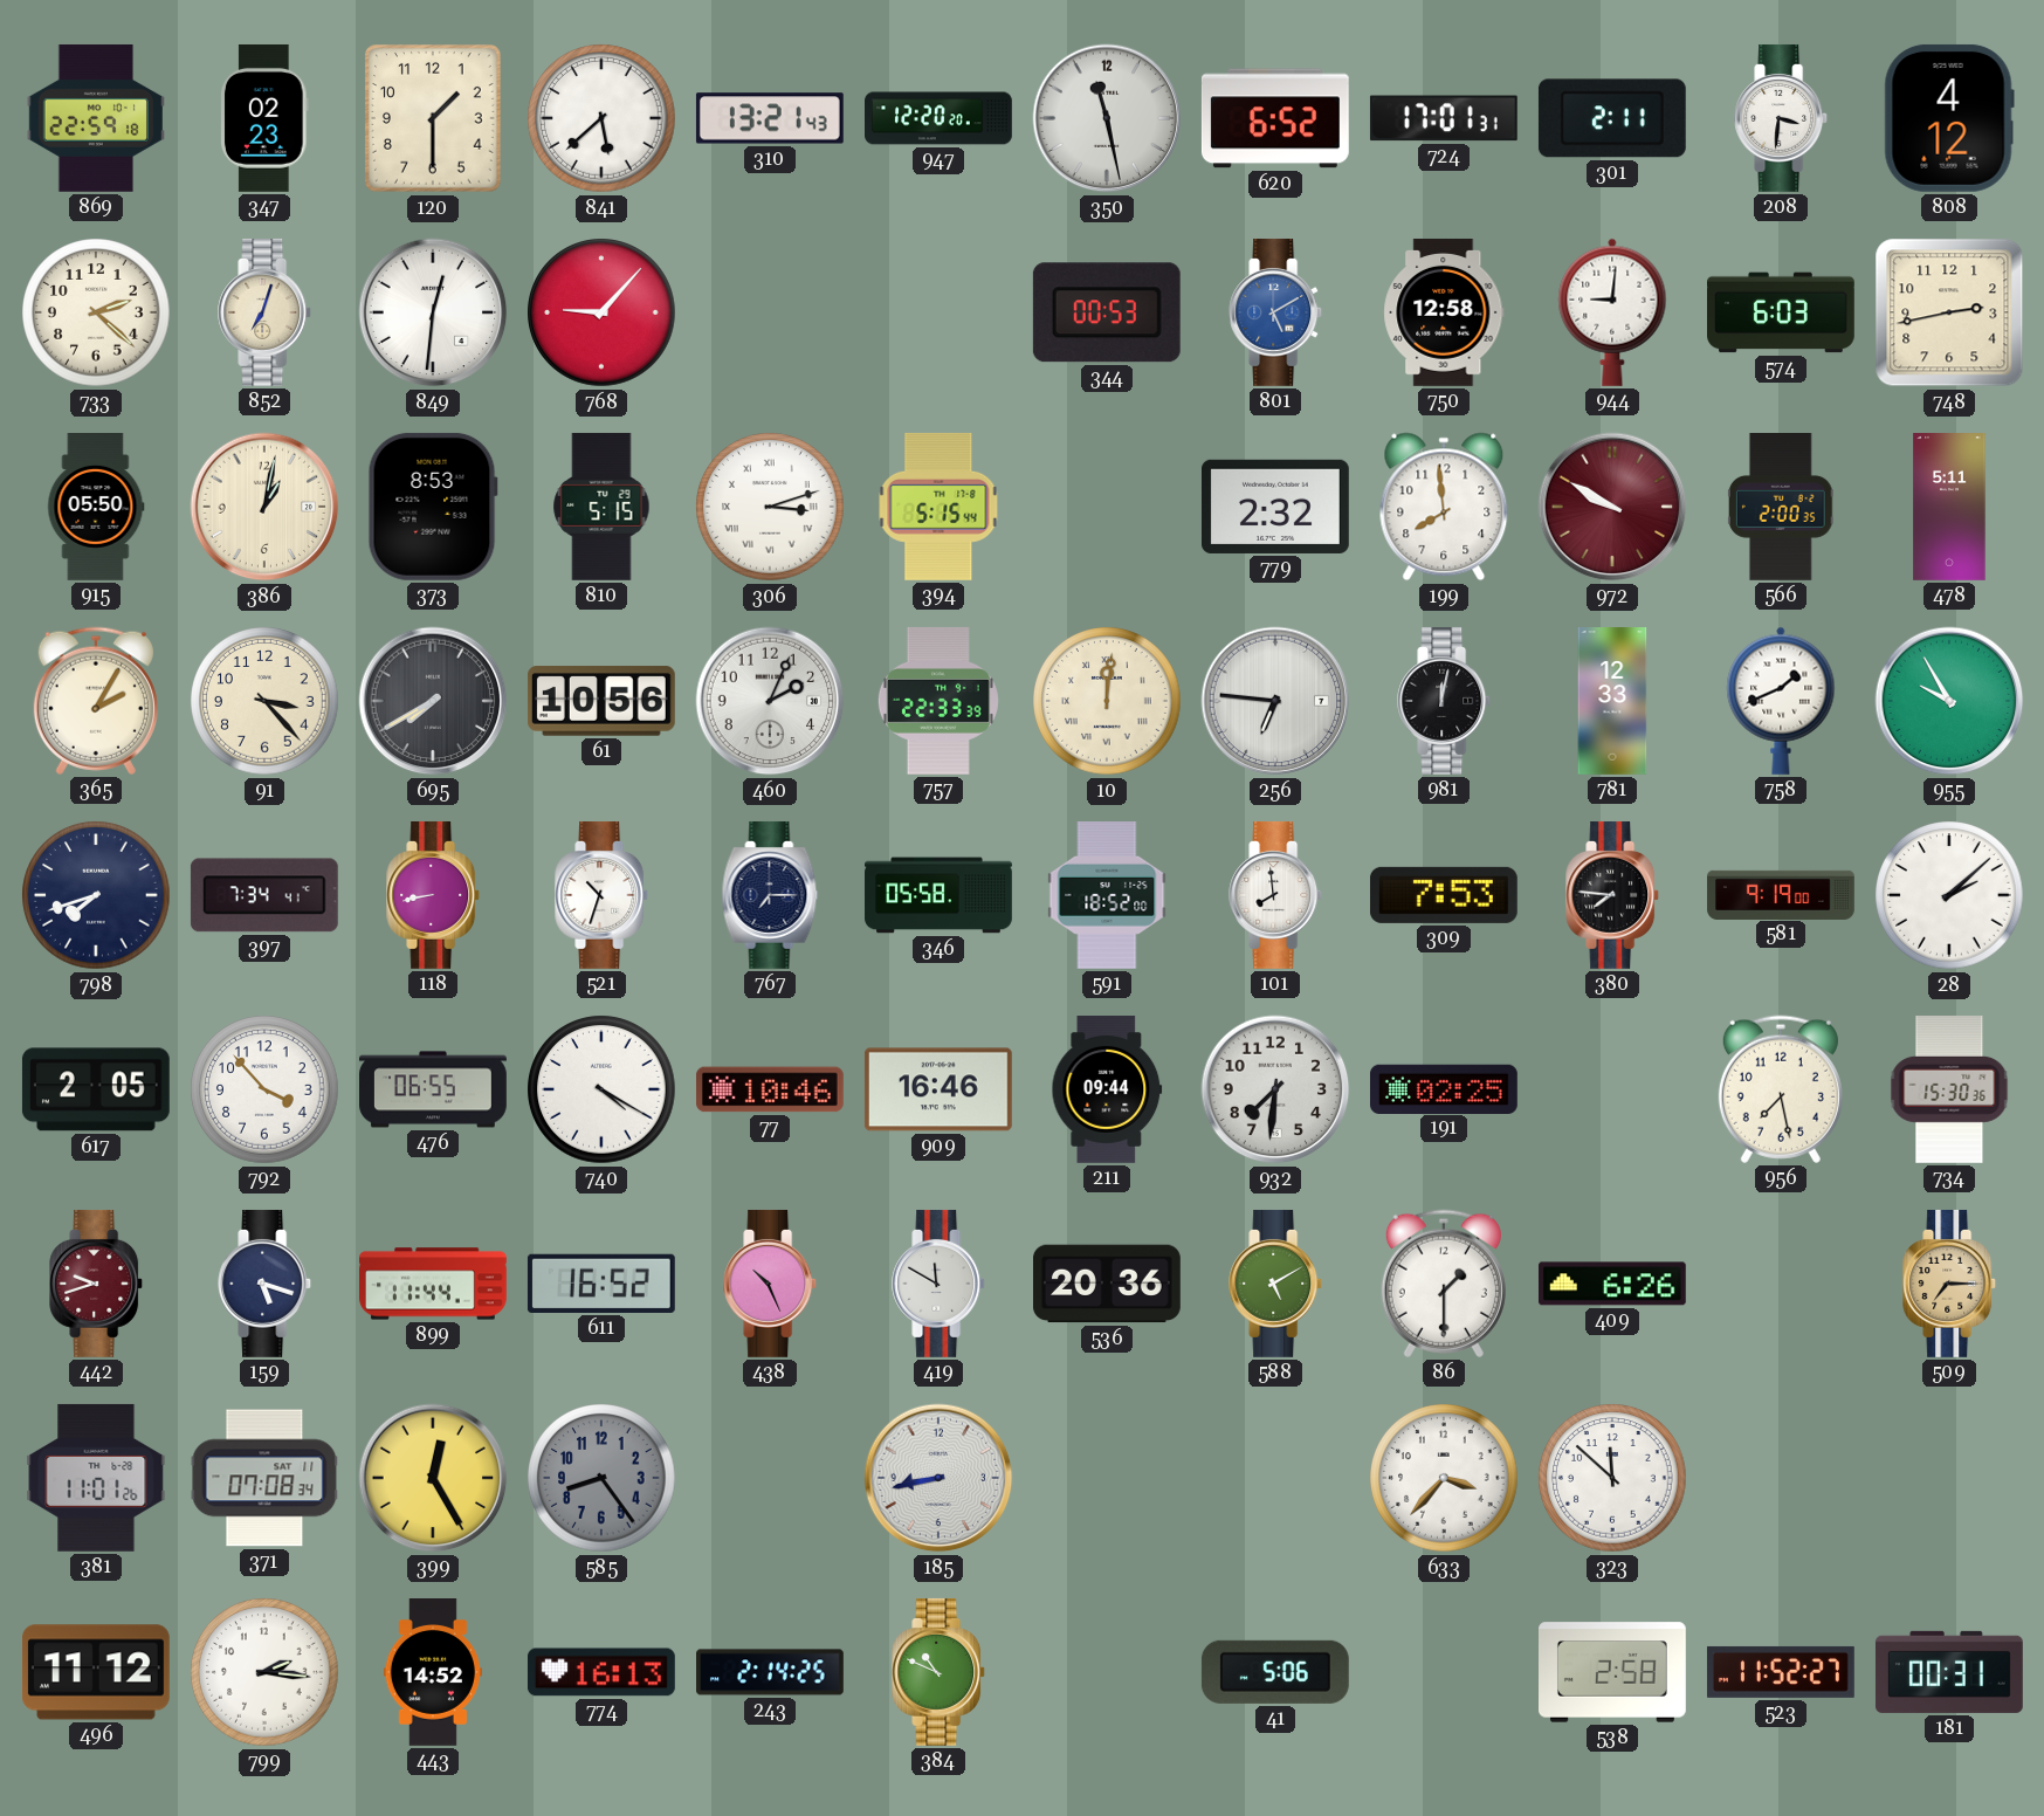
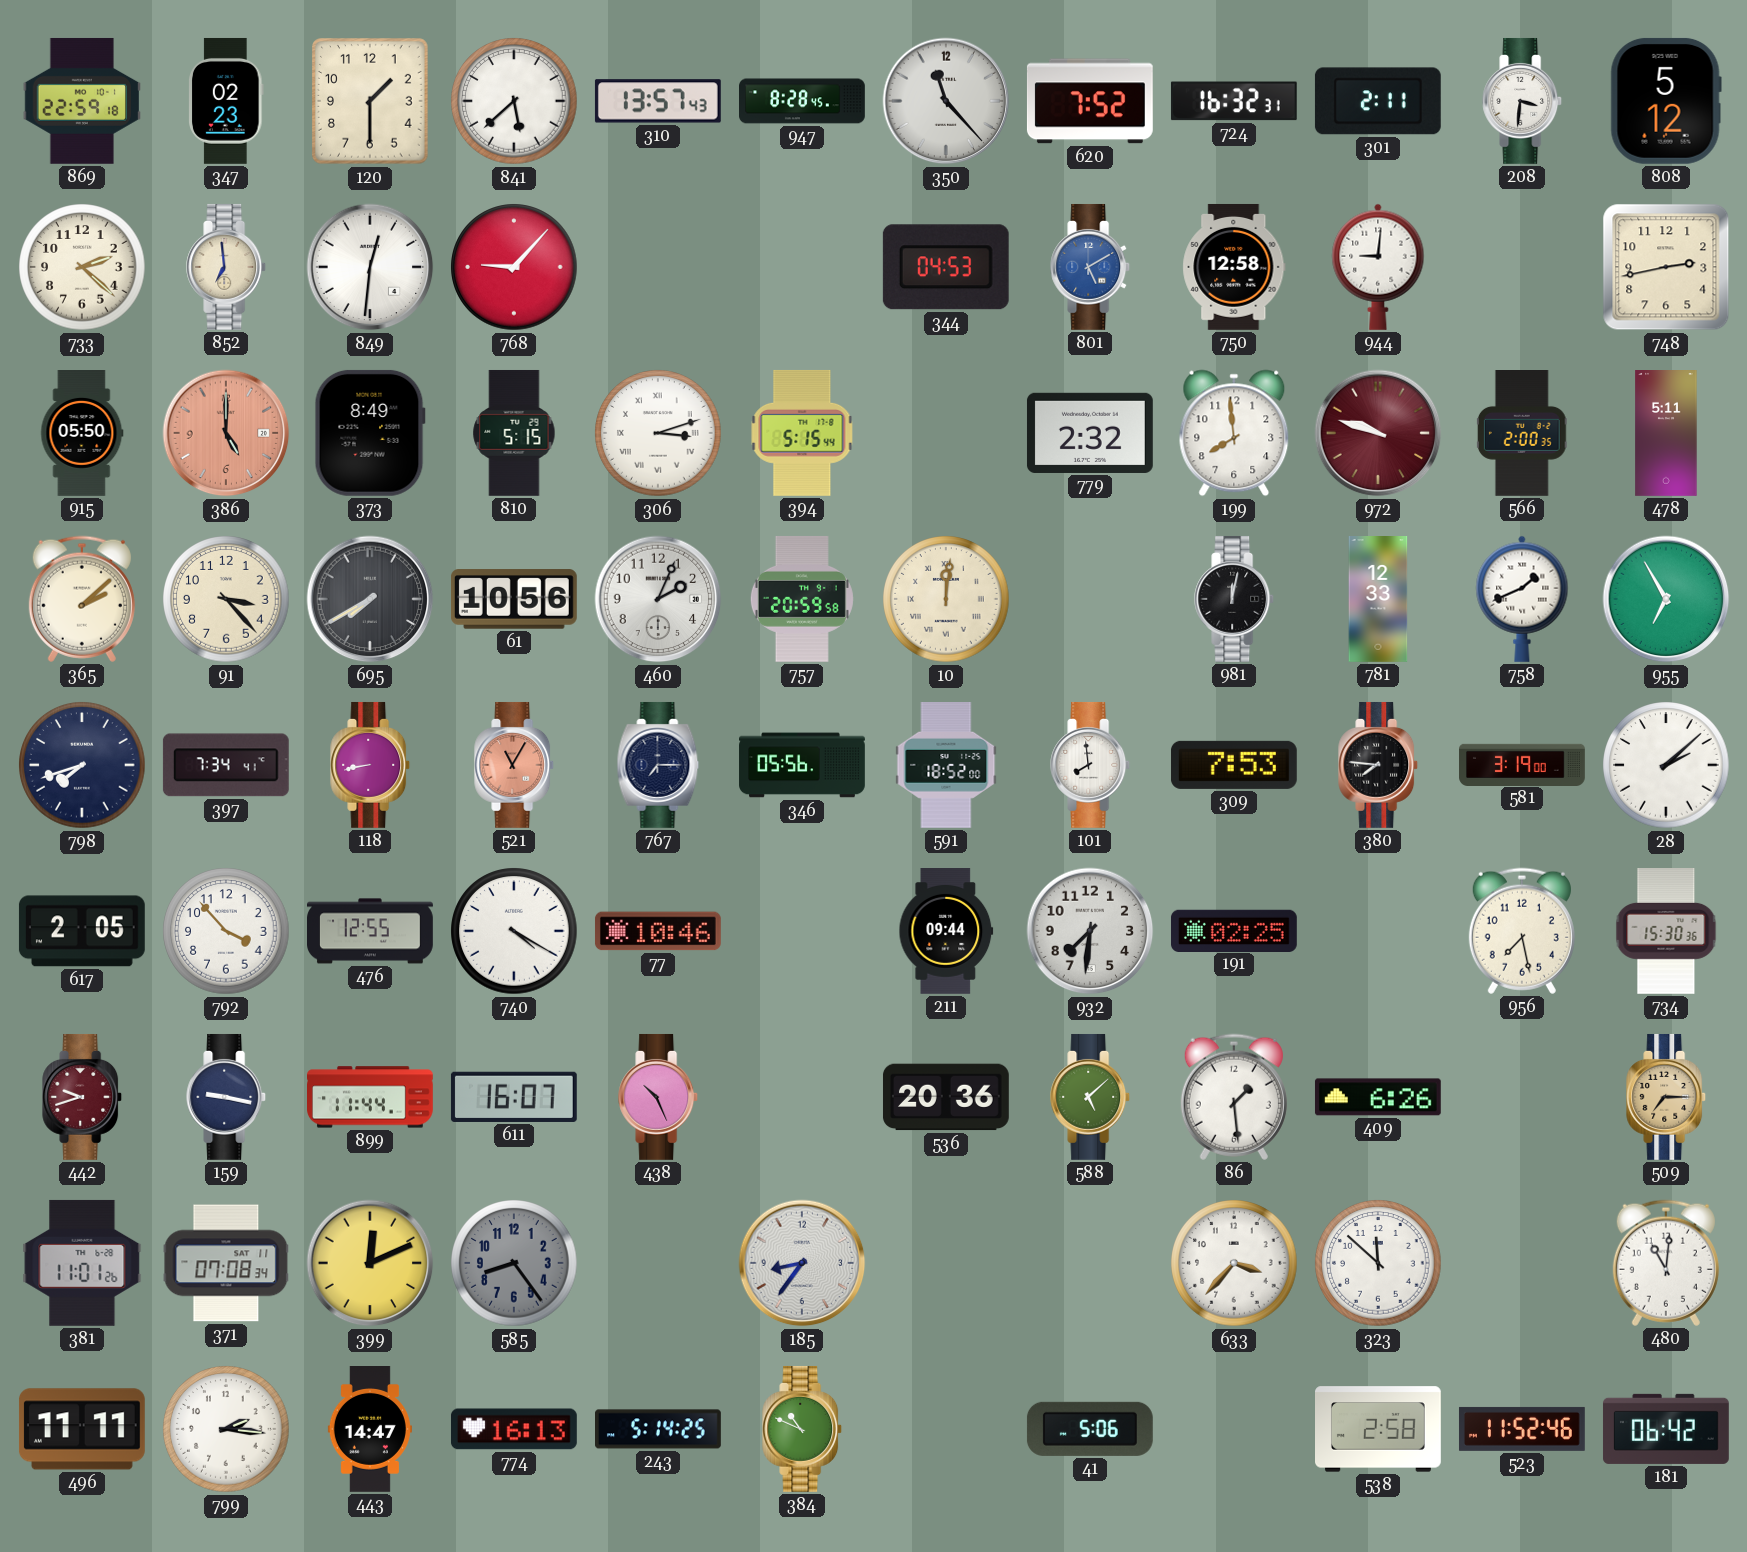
310: 13:21 -> 13:57 (658, 101)
947: 12:20 -> 8:28 (803, 101)
350: 11:28 -> 11:23 (946, 101)
620: 6:52 -> 7:52 (1090, 101)
724: 17:01 -> 16:32 (1234, 101)
808: 4:12 -> 5:12 (1666, 101)
852: 7:03 -> 6:59 (227, 267)
344: 00:53 -> 04:53 (946, 267)
574: 6:03 -> none (1782, 312)
386: 1:02 -> 5:00 (226, 433)
386 dial: cream -> salmon (226, 433)
373: 8:53 -> 8:49 (370, 433)
972: 9:50 -> 9:48 (1378, 433)
365: 2:05 -> 2:08 (82, 599)
757: 22:33 -> 20:59 (802, 599)
256: 6:46 -> none (1275, 701)
955: 9:55 -> 6:55 (1666, 599)
521: 10:33 -> 11:05 (515, 765)
521 dial: white -> salmon (515, 765)
346: 05:58 -> 05:56 (802, 765)
581: 9:19 -> 3:19 (1522, 764)
476: 06:55 -> 12:55 (371, 931)
909: 16:46 -> none (938, 1089)
159: 5:18 -> 9:17 (227, 1097)
611: 16:52 -> 16:07 (514, 1097)
419: 11:50 -> none (940, 1284)
588: 5:10 -> 5:08 (1091, 1097)
86: 1:30 -> 1:29 (1234, 1097)
399: 12:25 -> 12:11 (370, 1263)
185: 8:43 -> 8:36 (802, 1263)
480: none -> 11:01 (1666, 1263)
496: 11:12 -> 11:11 (82, 1429)
443: 14:52 -> 14:47 (370, 1430)
243: 2:14 -> 5:14 (659, 1429)
523: 11:52:27 -> 11:52:46 (1522, 1429)
181: 00:31 -> 06:42 (1666, 1429)
